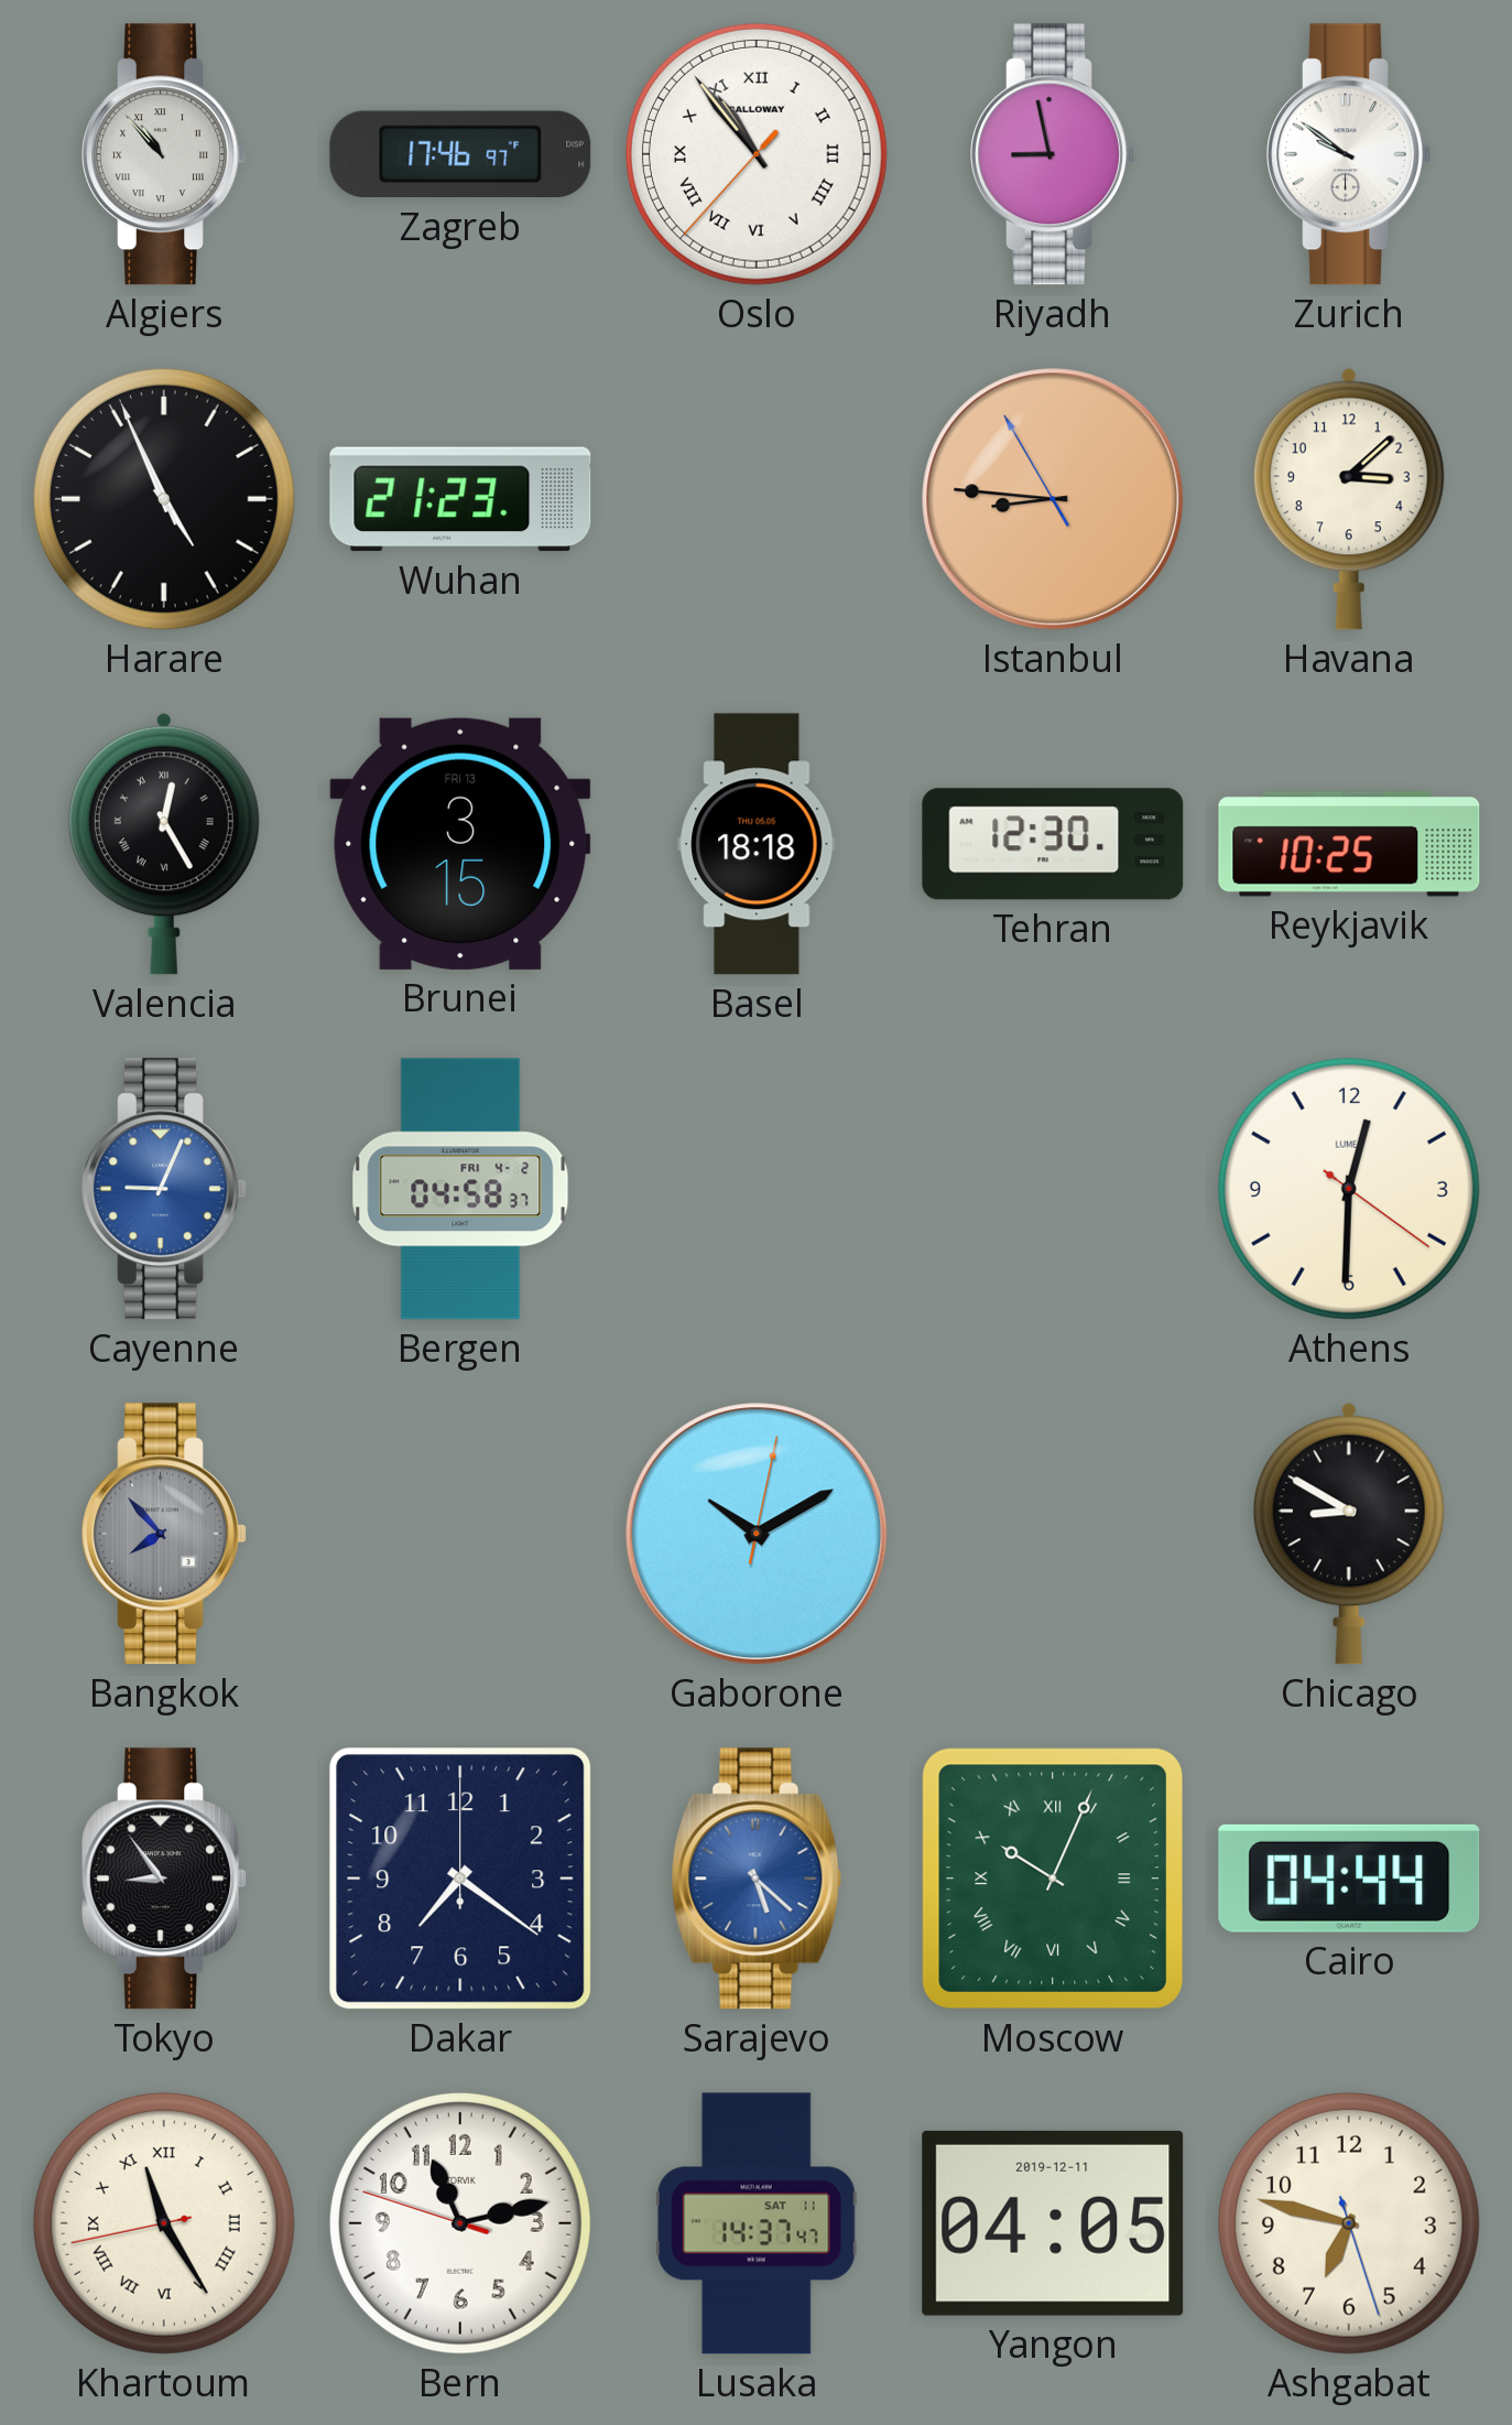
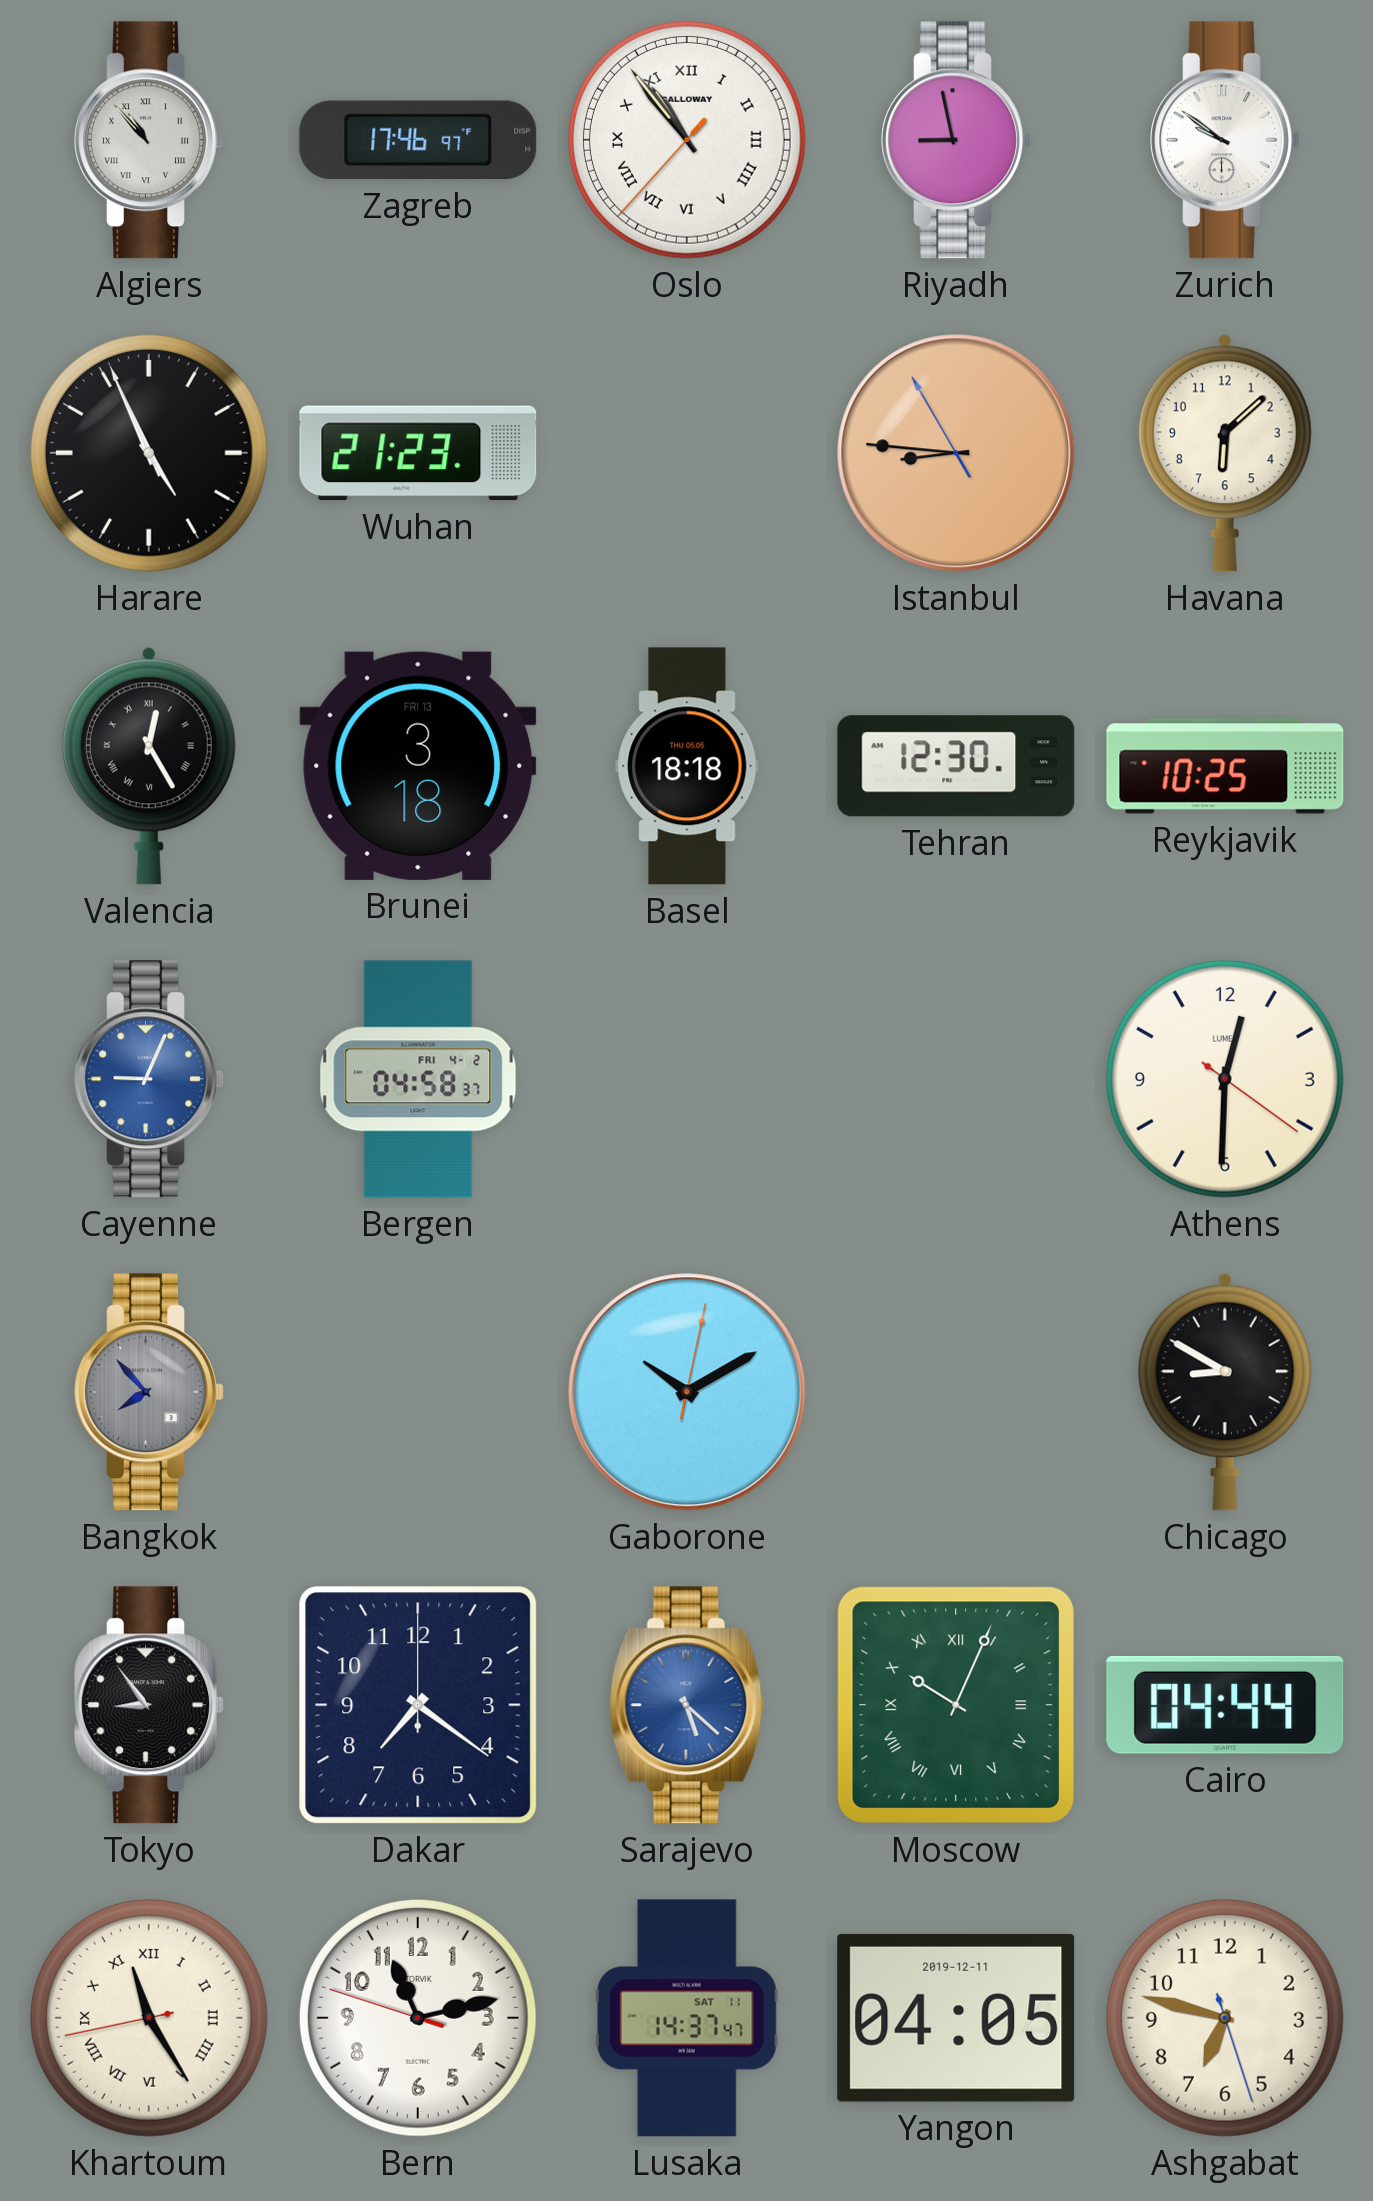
Havana: 3:08 -> 6:08 (1225, 453)
Brunei: 3:15 -> 3:18 (418, 766)
